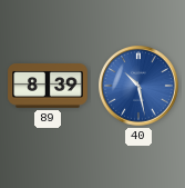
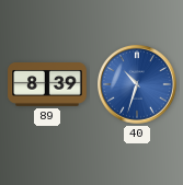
40: 10:28 -> 10:33 (138, 85)
